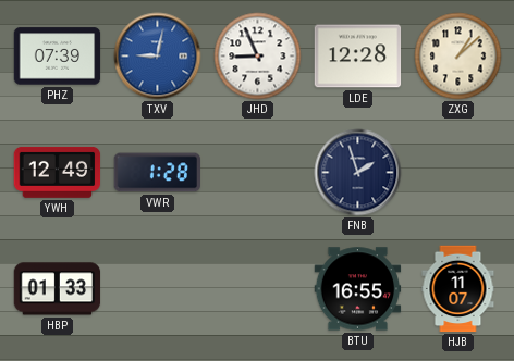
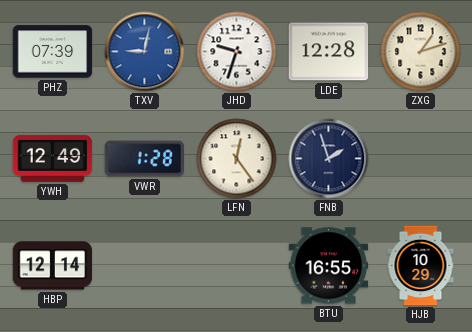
JHD: 8:56 -> 9:33 (237, 52)
ZXG: 1:08 -> 1:12 (421, 52)
LFN: none -> 12:24 (237, 159)
HBP: 01:33 -> 12:14 (53, 266)
HJB: 11:07 -> 10:29 (421, 266)
